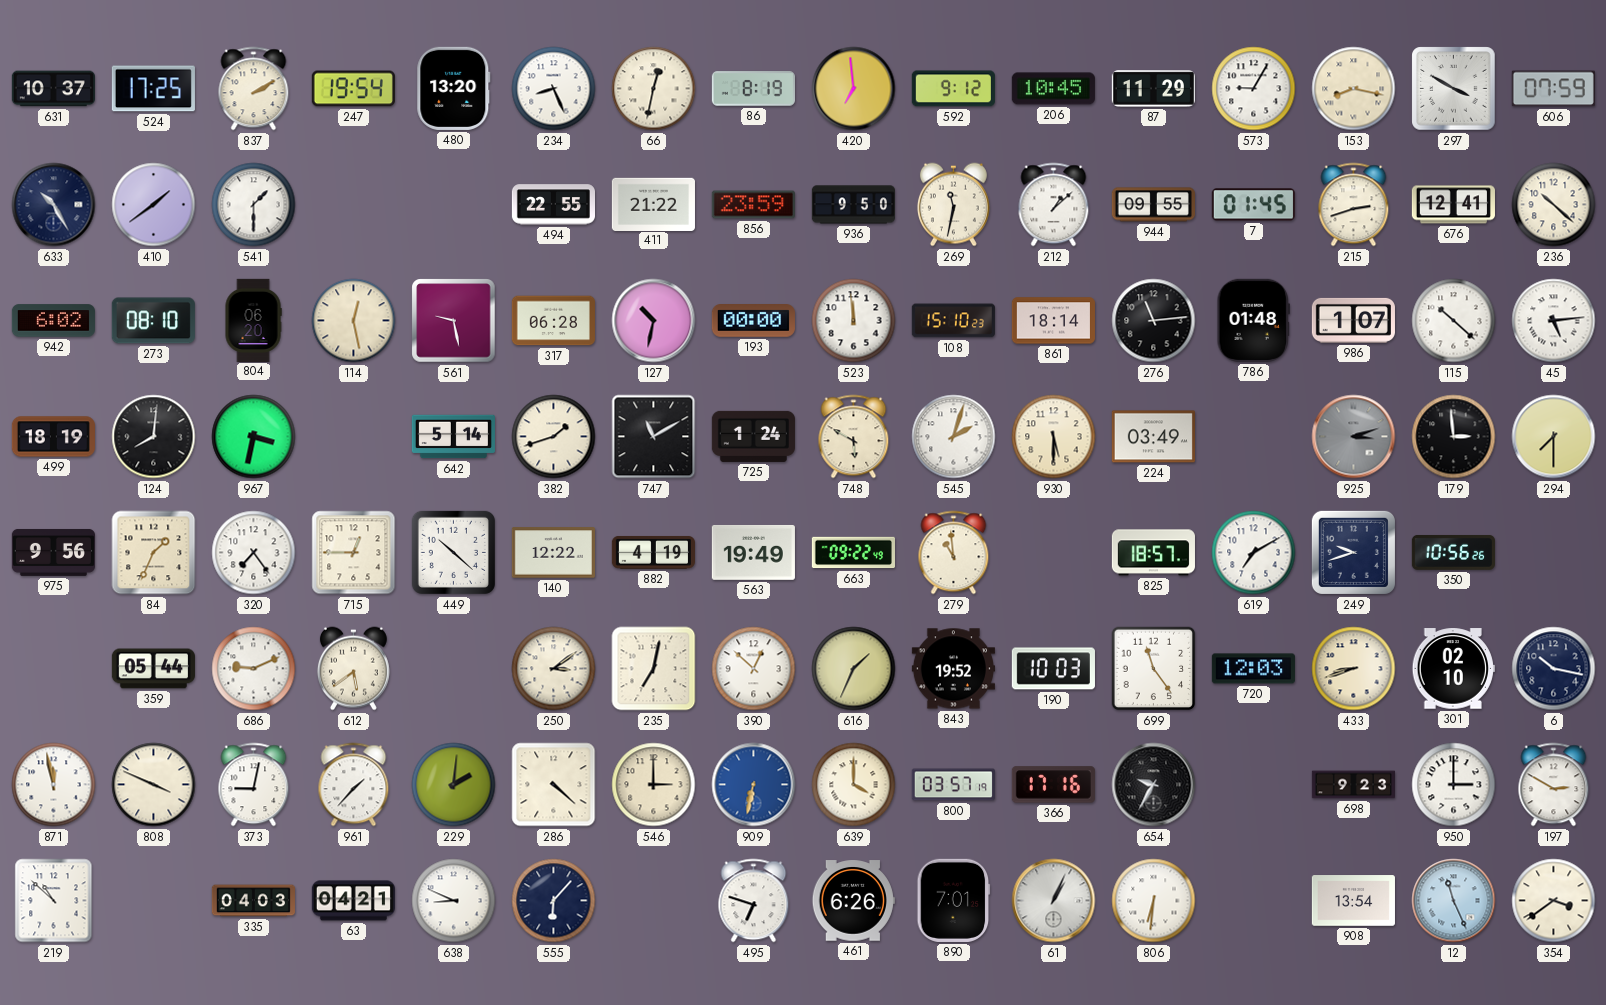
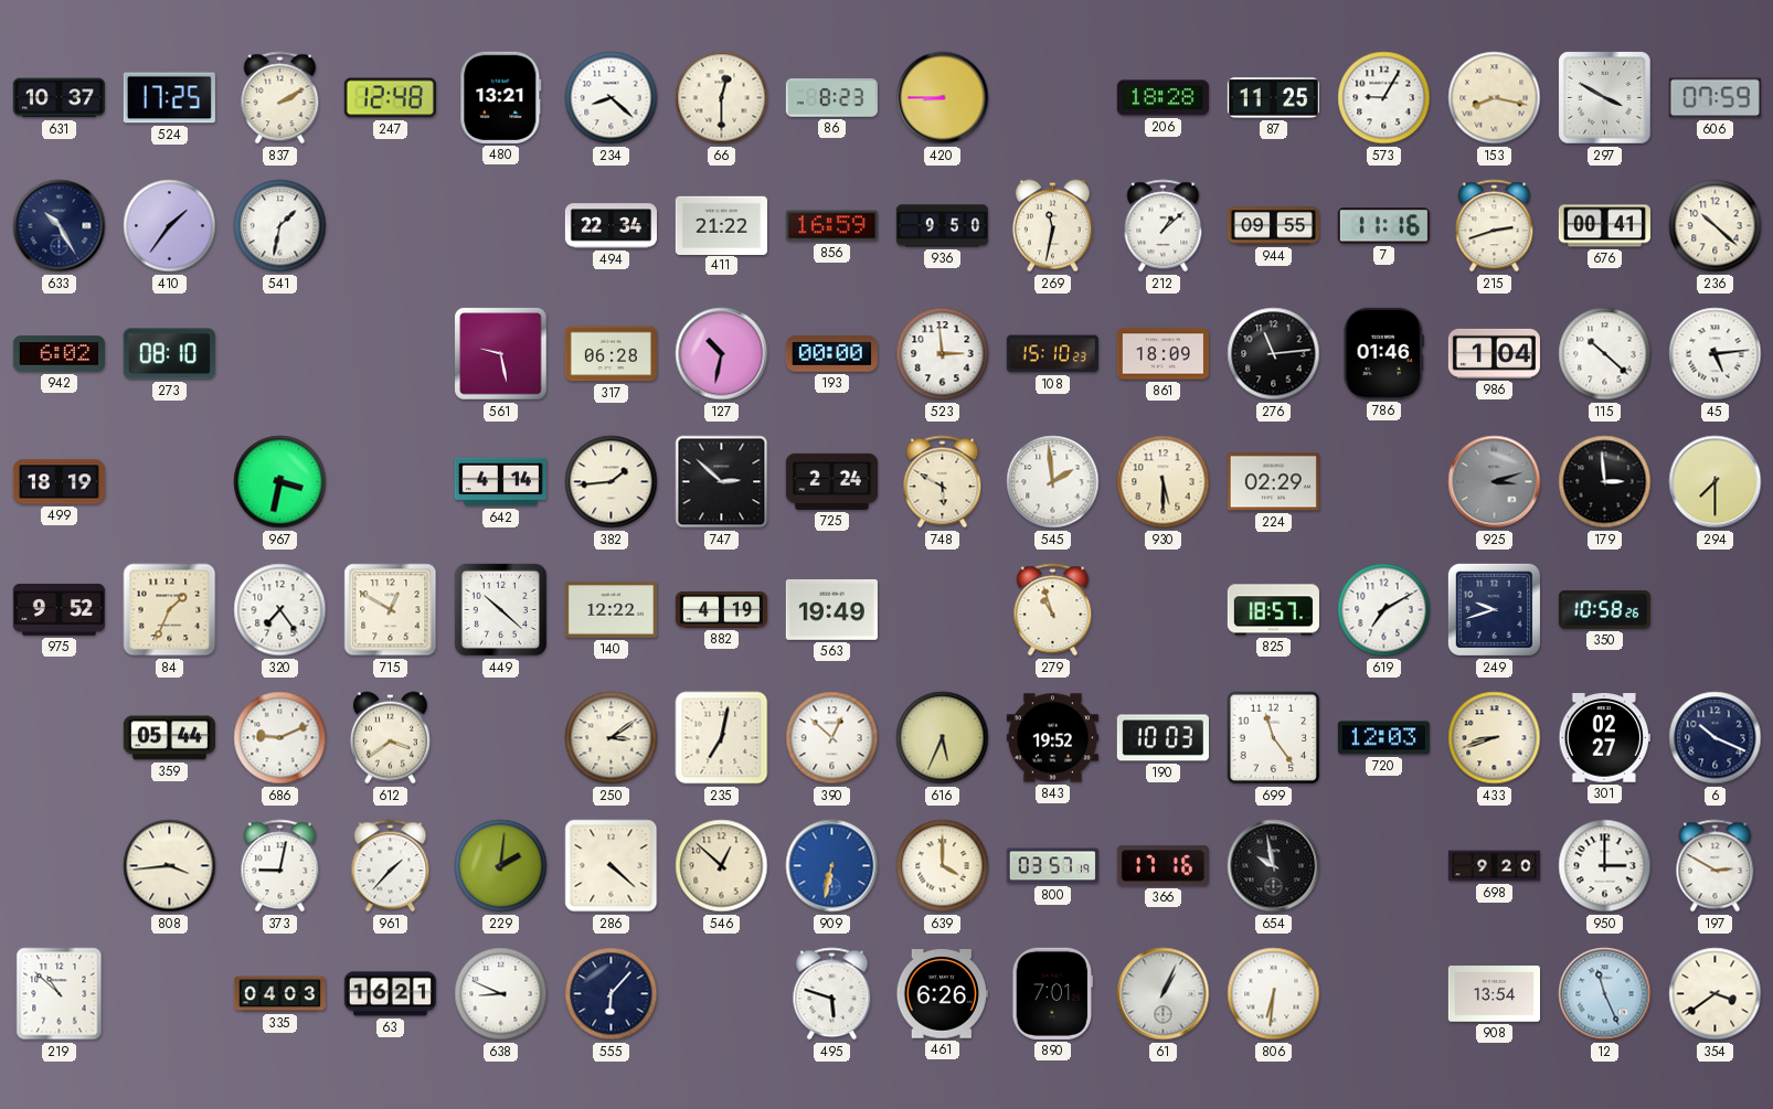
247: 19:54 -> 12:48 (390, 98)
480: 13:20 -> 13:21 (501, 97)
234: 8:26 -> 8:22 (612, 98)
66: 12:32 -> 12:30 (722, 98)
86: 8:19 -> 8:23 (831, 98)
420: 6:59 -> 8:45 (943, 98)
592: 9:12 -> none (953, 89)
206: 10:45 -> 18:28 (1162, 98)
87: 11:29 -> 11:25 (1273, 98)
410: 1:39 -> 1:36 (170, 226)
541: 1:30 -> 1:32 (280, 226)
494: 22:55 -> 22:34 (611, 226)
856: 23:59 -> 16:59 (831, 226)
7: 01:45 -> 11:16 (1383, 226)
676: 12:41 -> 00:41 (1604, 226)
804: 06:20 -> none (253, 320)
114: 12:28 -> none (354, 321)
523: 11:59 -> 2:59 (943, 354)
861: 18:14 -> 18:09 (1162, 354)
786: 01:48 -> 01:46 (1383, 353)
986: 1:07 -> 1:04 (1494, 353)
124: 8:01 -> none (154, 437)
642: 5:14 -> 4:14 (500, 482)
382: 1:42 -> 1:44 (612, 482)
747: 11:10 -> 2:52 (722, 482)
725: 1:24 -> 2:24 (831, 481)
545: 2:03 -> 1:59 (1053, 482)
224: 03:49 -> 02:29 (1273, 482)
975: 9:56 -> 9:52 (59, 609)
715: 12:45 -> 12:50 (391, 610)
663: 09:22 -> none (853, 553)
279: 10:59 -> 10:57 (1053, 610)
350: 10:56 -> 10:58 (1604, 609)
612: 5:39 -> 3:39 (390, 738)
616: 1:34 -> 5:34 (943, 738)
301: 02:10 -> 02:27 (1604, 738)
6: 10:17 -> 10:19 (1716, 738)
871: 11:58 -> none (54, 785)
808: 3:49 -> 3:44 (170, 866)
546: 3:00 -> 12:52 (722, 866)
654: 9:35 -> 9:58 (1274, 866)
698: 9:23 -> 9:20 (1494, 866)
63: 04:21 -> 16:21 (390, 994)
495: 6:48 -> 5:48 (832, 994)
